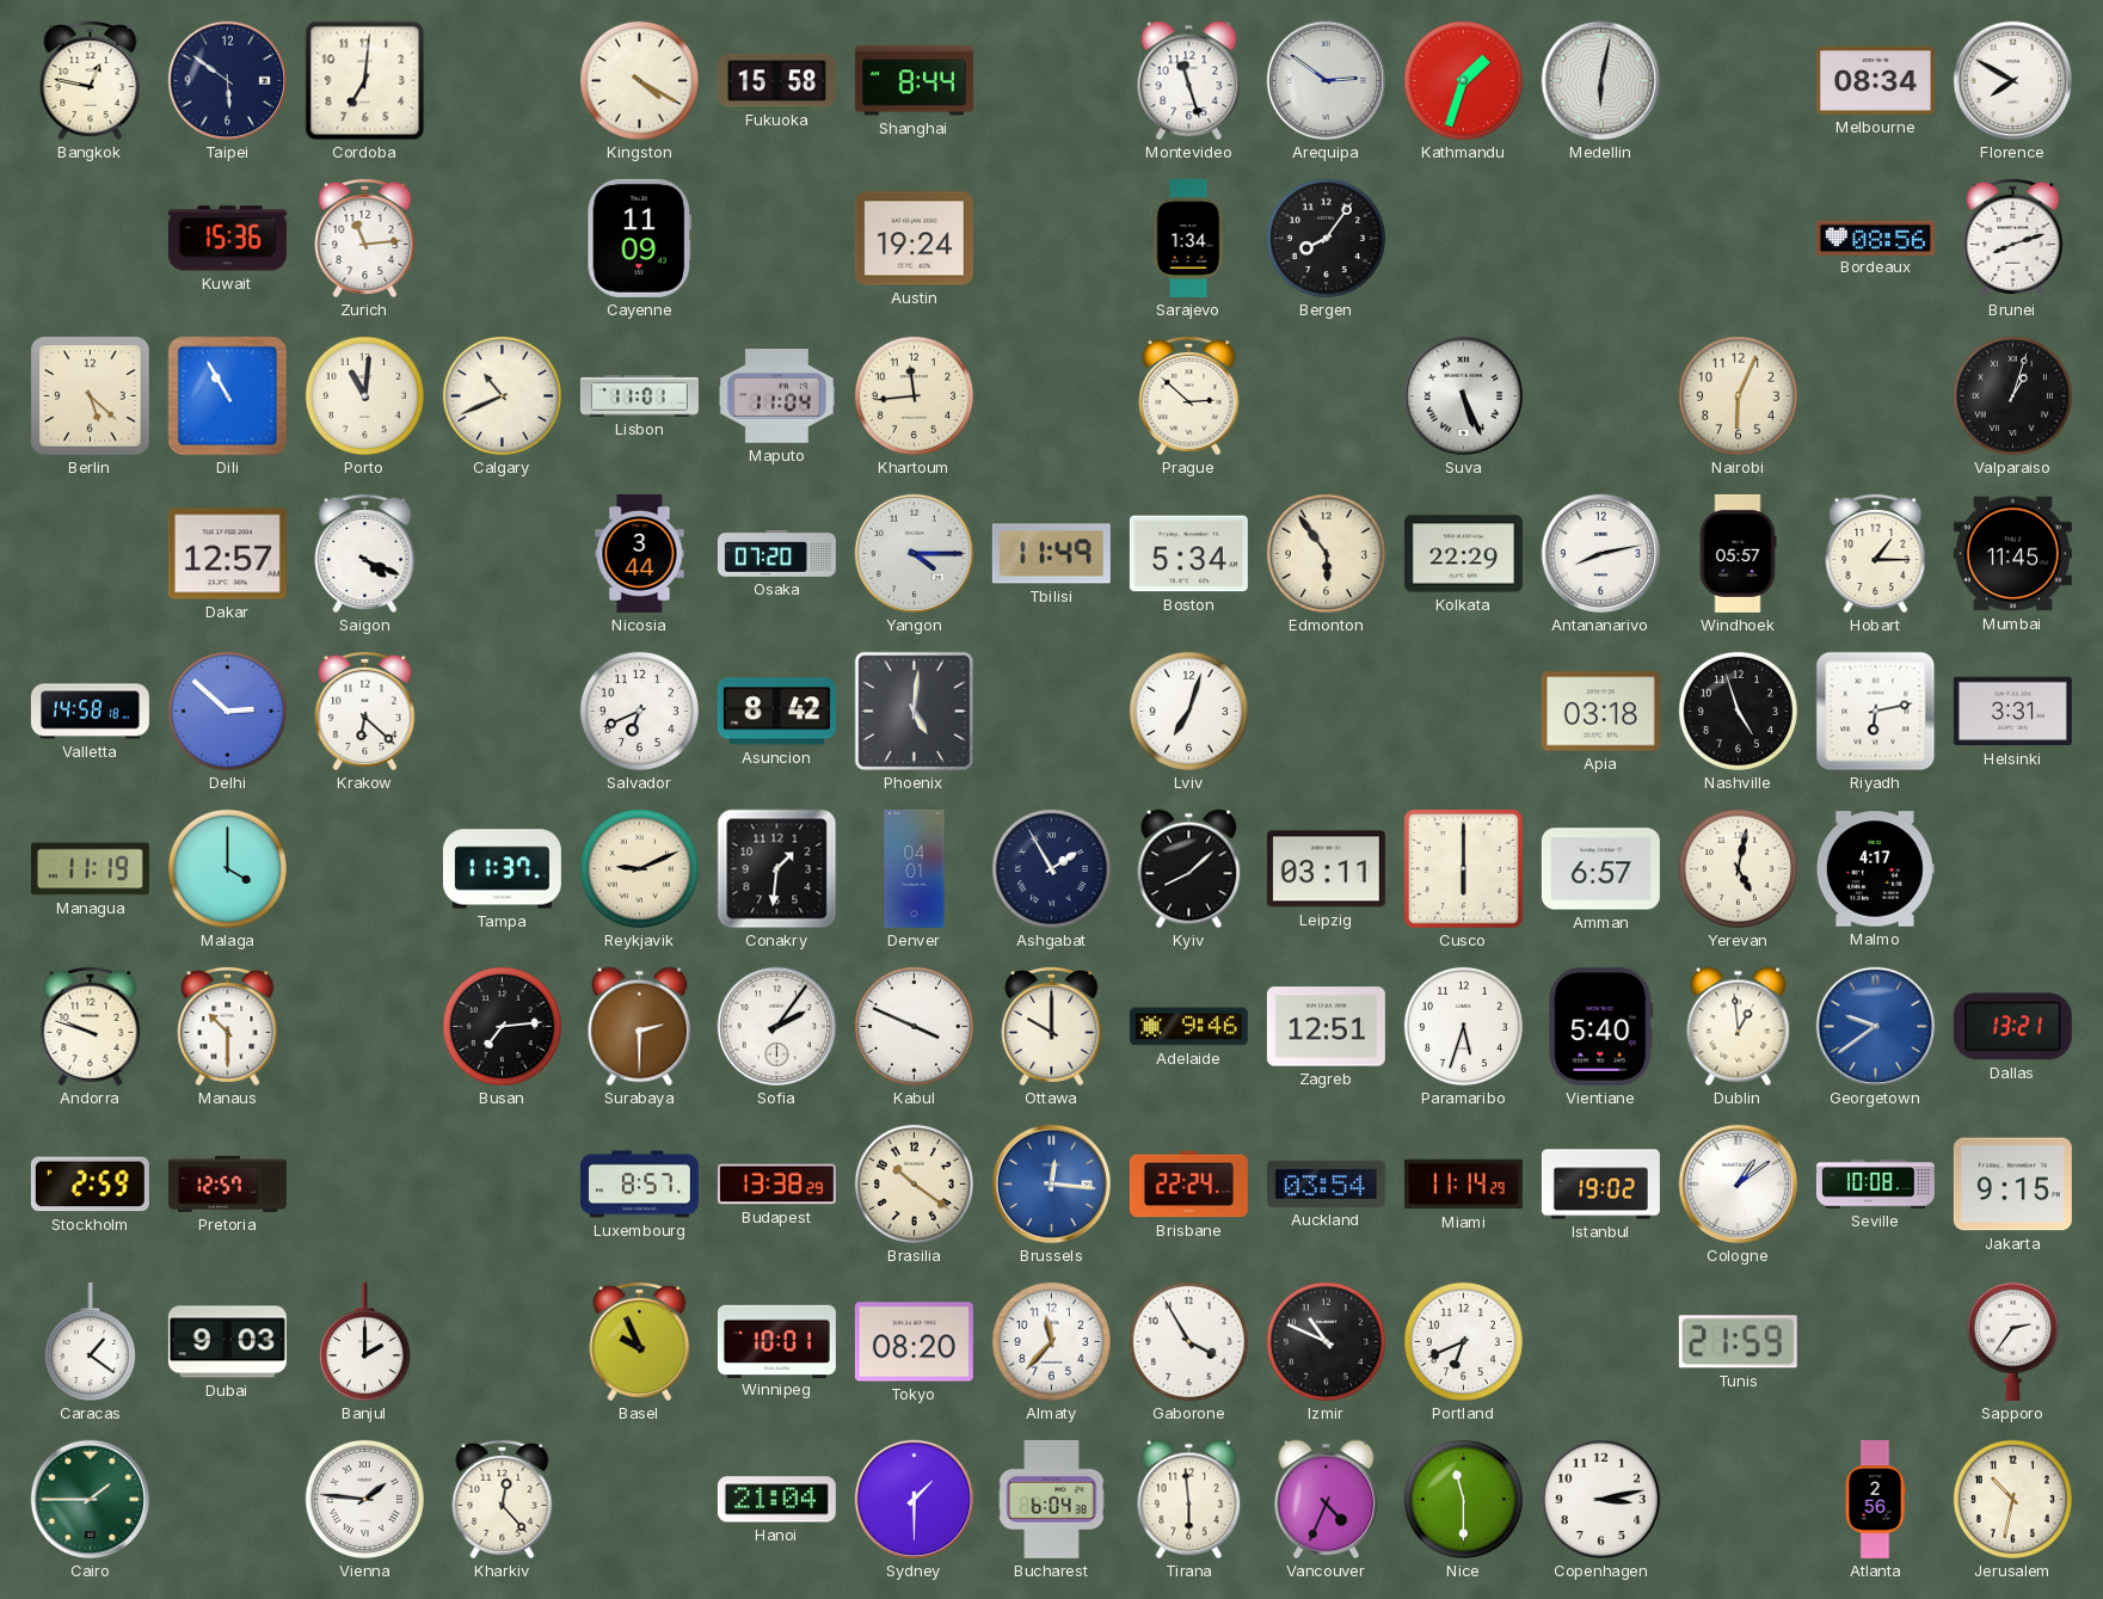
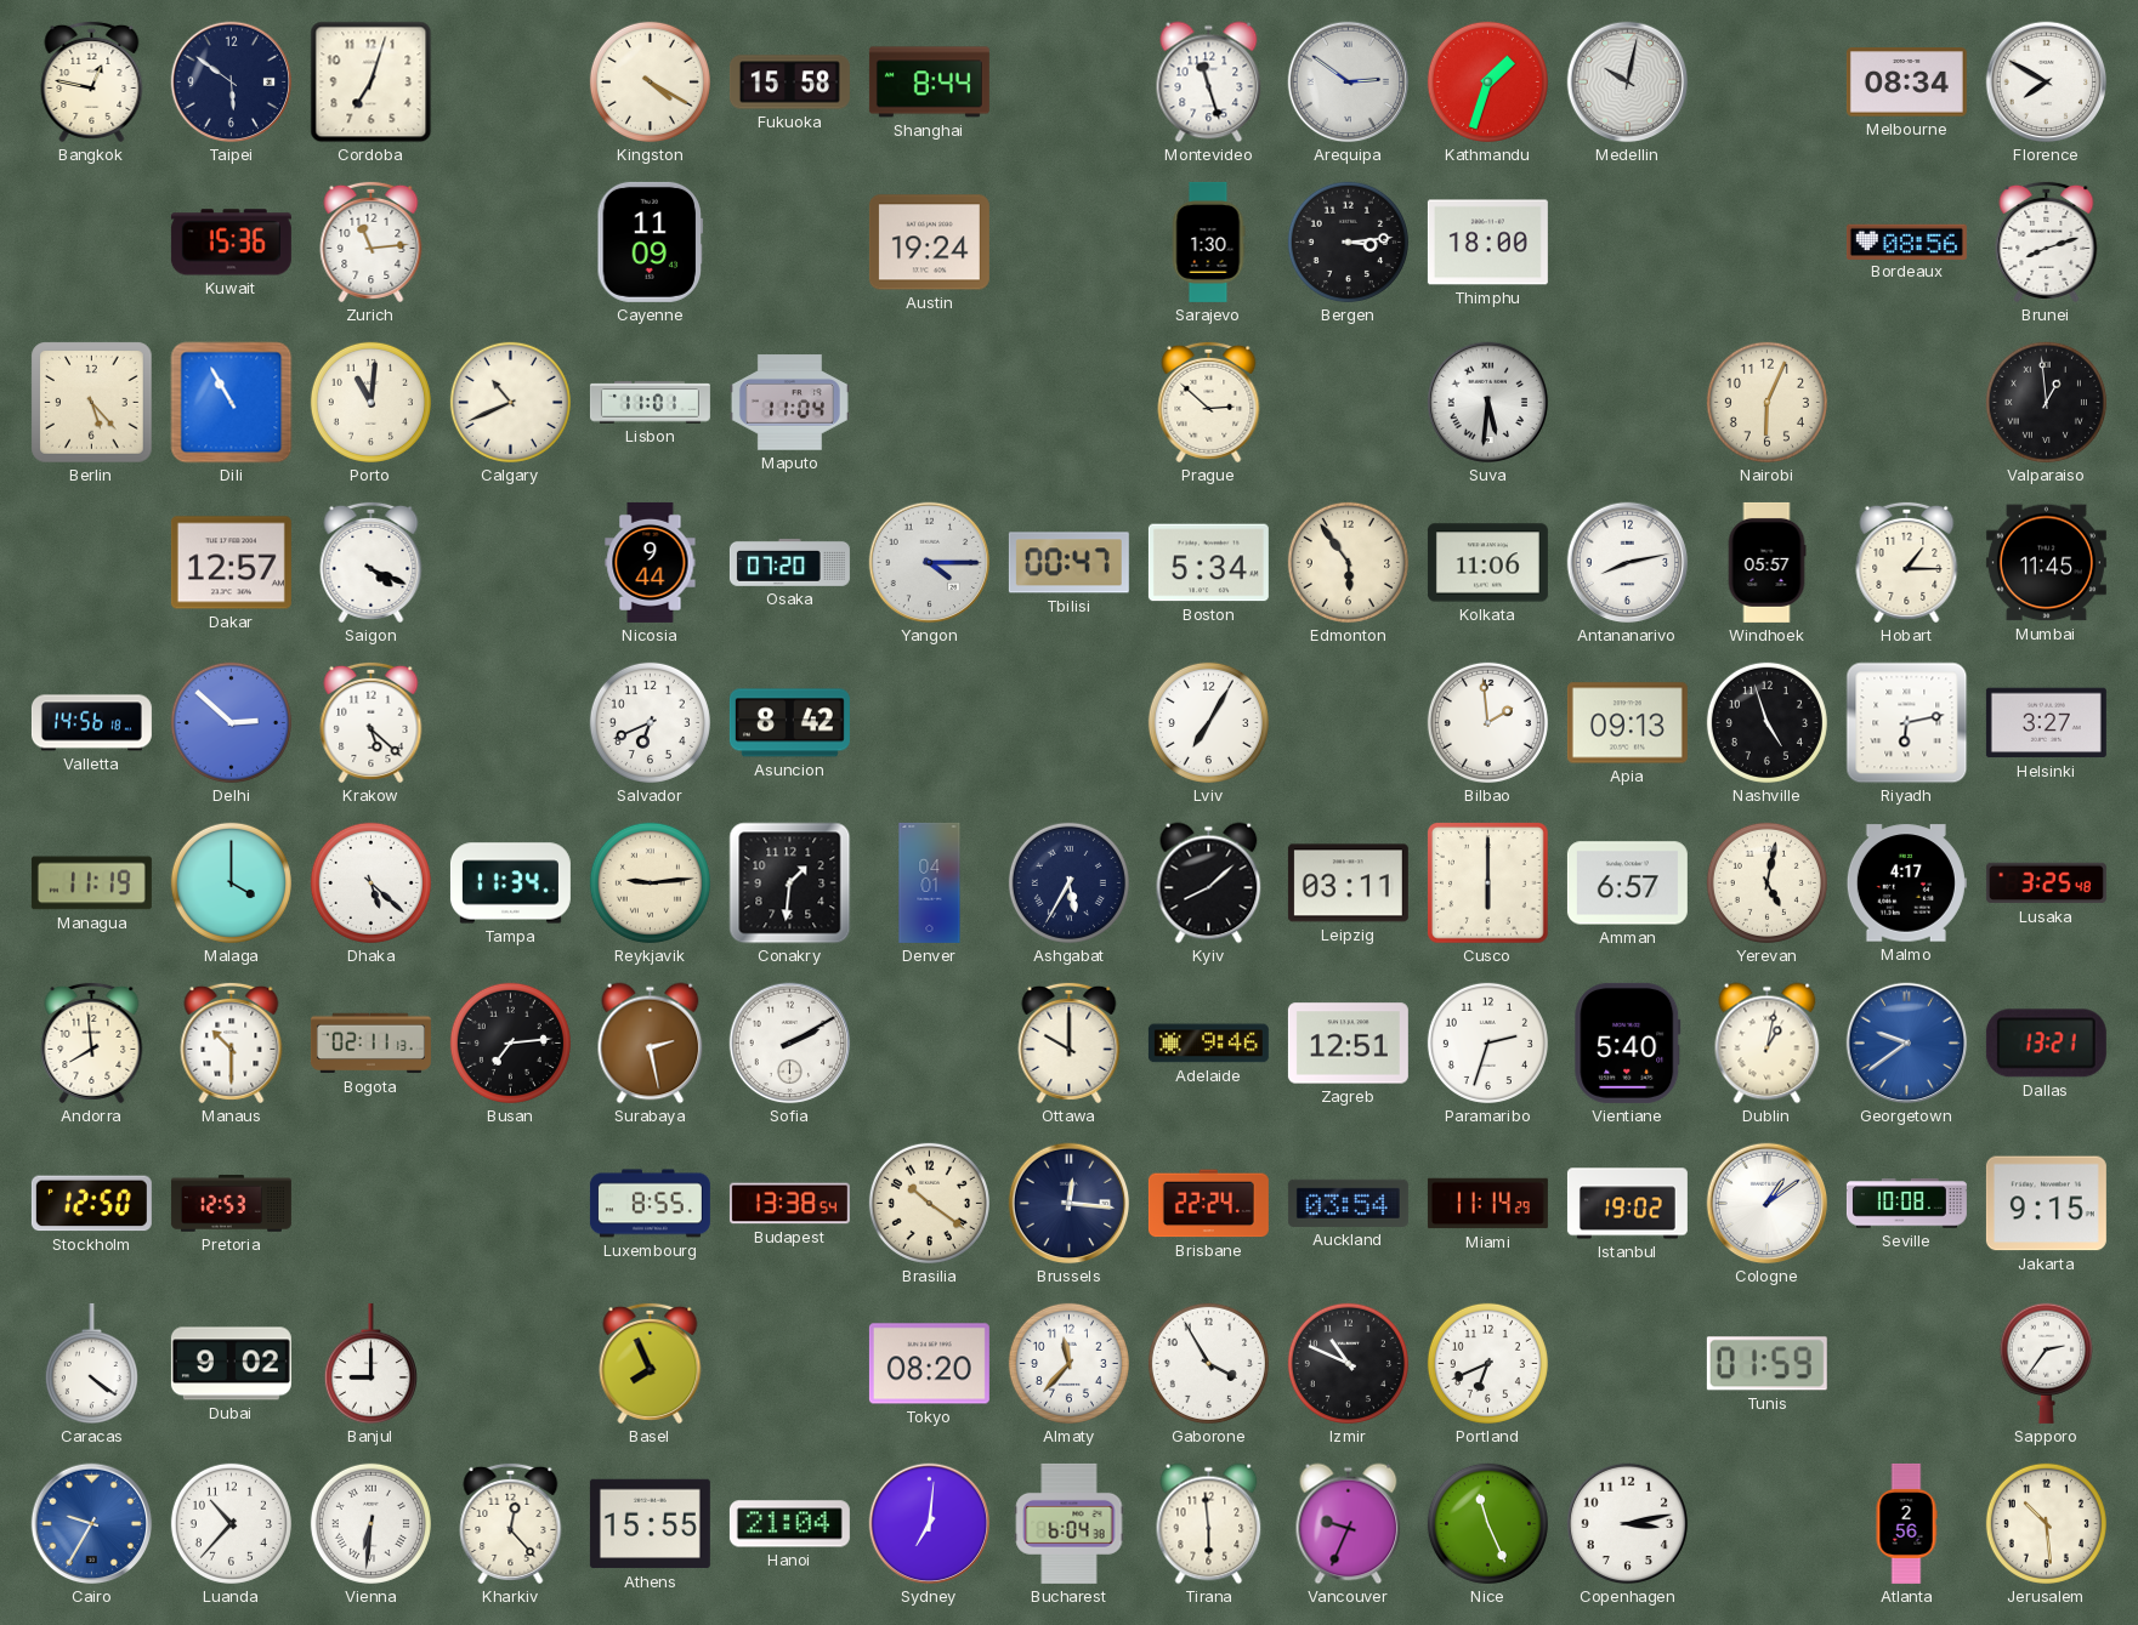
Cordoba: 7:01 -> 7:03 (372, 83)
Medellin: 6:02 -> 10:02 (1628, 83)
Sarajevo: 1:34 -> 1:30 (1208, 242)
Bergen: 8:06 -> 3:14 (1348, 242)
Thimphu: none -> 18:00 (1487, 243)
Berlin: 5:22 -> 5:23 (92, 403)
Khartoum: 11:44 -> none (914, 395)
Suva: 5:26 -> 5:31 (1488, 403)
Valparaiso: 1:03 -> 12:59 (2046, 402)
Nicosia: 3:44 -> 9:44 (651, 562)
Tbilisi: 11:49 -> 00:47 (1068, 563)
Kolkata: 22:29 -> 11:06 (1487, 563)
Valletta: 14:58 -> 14:56 (91, 723)
Krakow: 6:22 -> 5:22 (372, 722)
Phoenix: 5:01 -> none (915, 712)
Lviv: 7:03 -> 7:05 (1208, 722)
Bilbao: none -> 1:59 (1487, 722)
Apia: 03:18 -> 09:13 (1627, 723)
Helsinki: 3:31 -> 3:27 (2046, 723)
Dhaka: none -> 5:22 (370, 882)
Tampa: 11:37 -> 11:34 (510, 883)
Reykjavik: 9:11 -> 9:14 (650, 882)
Ashgabat: 1:55 -> 5:35 (1068, 882)
Lusaka: none -> 3:25 (2046, 883)
Andorra: 9:48 -> 7:59 (92, 1042)
Bogota: none -> 02:11 (370, 1044)
Surabaya: 2:30 -> 2:28 (651, 1044)
Sofia: 2:06 -> 2:10 (790, 1044)
Kabul: 3:49 -> none (914, 1026)
Paramaribo: 5:33 -> 2:33 (1487, 1042)
Dublin: 12:59 -> 1:02 (1768, 1044)
Stockholm: 2:59 -> 12:50 (91, 1204)
Pretoria: 12:57 -> 12:53 (231, 1204)
Luxembourg: 8:57 -> 8:55 (650, 1204)
Budapest: 13:38:29 -> 13:38:54 (789, 1204)
Brussels dial: blue -> navy (1070, 1204)
Caracas: 1:21 -> 4:21 (91, 1364)
Dubai: 9:03 -> 9:02 (231, 1364)
Banjul: 2:00 -> 9:00 (370, 1364)
Basel: 9:56 -> 7:56 (651, 1363)
Winnipeg: 10:01 -> none (776, 1341)
Tunis: 21:59 -> 01:59 (1766, 1364)
Cairo: 1:45 -> 9:35 (92, 1524)
Cairo dial: green -> blue (92, 1524)
Luanda: none -> 10:37 (231, 1523)
Vienna: 1:46 -> 6:31 (370, 1523)
Athens: none -> 15:55 (650, 1524)
Sydney: 1:30 -> 7:01 (930, 1524)
Vancouver: 4:34 -> 9:34 (1349, 1524)
Nice: 11:30 -> 11:26 (1487, 1523)
Jerusalem: 10:32 -> 10:29 (2046, 1523)
